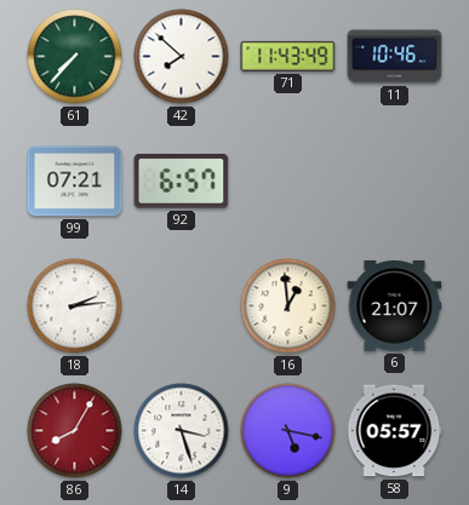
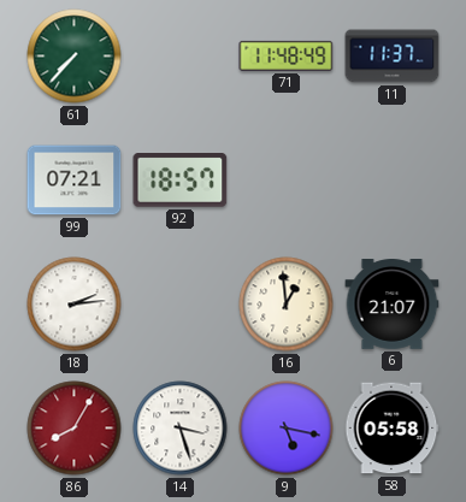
42: 7:52 -> none (182, 57)
71: 11:43 -> 11:48 (287, 55)
11: 10:46 -> 11:37 (393, 57)
92: 6:57 -> 18:57 (181, 181)
58: 05:57 -> 05:58 (393, 429)
